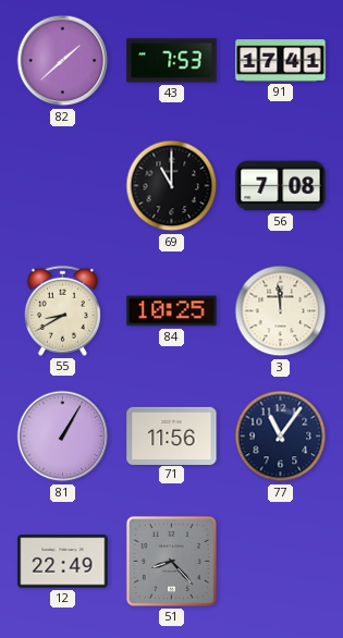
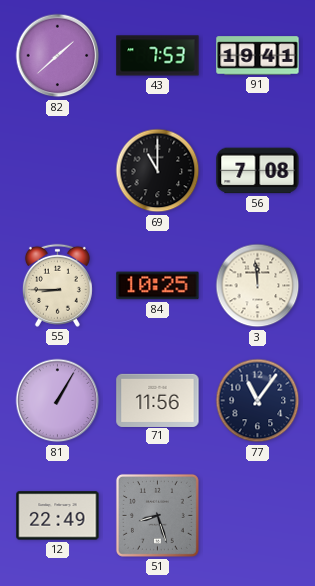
91: 17:41 -> 19:41 (258, 56)
55: 8:40 -> 8:45 (57, 285)
51: 8:23 -> 8:27 (157, 515)
